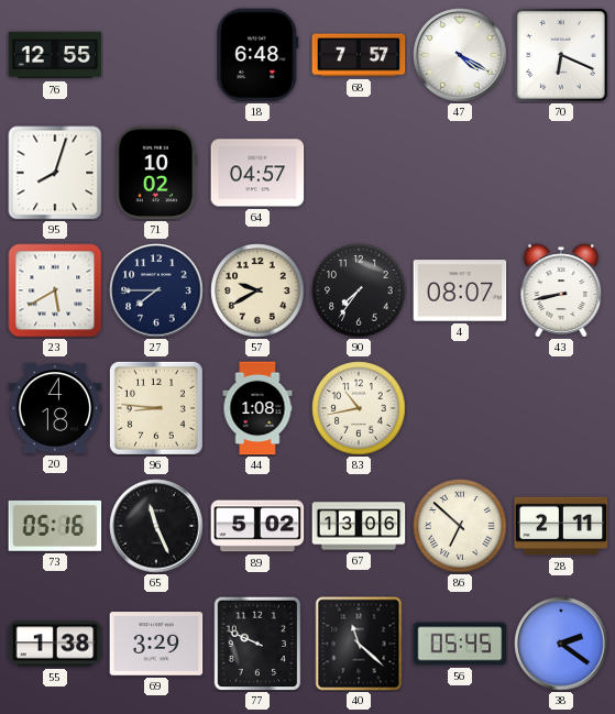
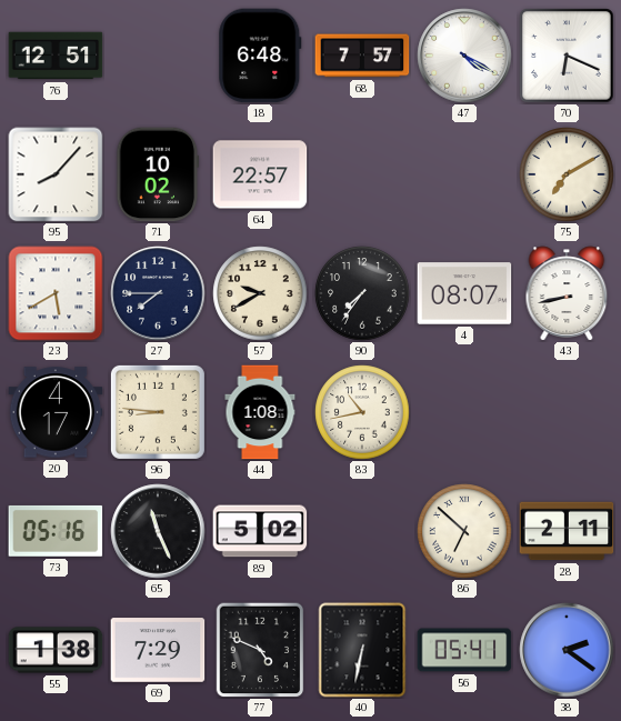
76: 12:55 -> 12:51 (56, 56)
95: 8:03 -> 8:07 (56, 174)
64: 04:57 -> 22:57 (260, 174)
75: none -> 7:10 (567, 174)
20: 4:18 -> 4:17 (56, 412)
67: 13:06 -> none (359, 526)
69: 3:29 -> 7:29 (158, 650)
77: 9:49 -> 4:49 (260, 650)
40: 11:22 -> 6:32 (362, 650)
56: 05:45 -> 05:41 (464, 650)
